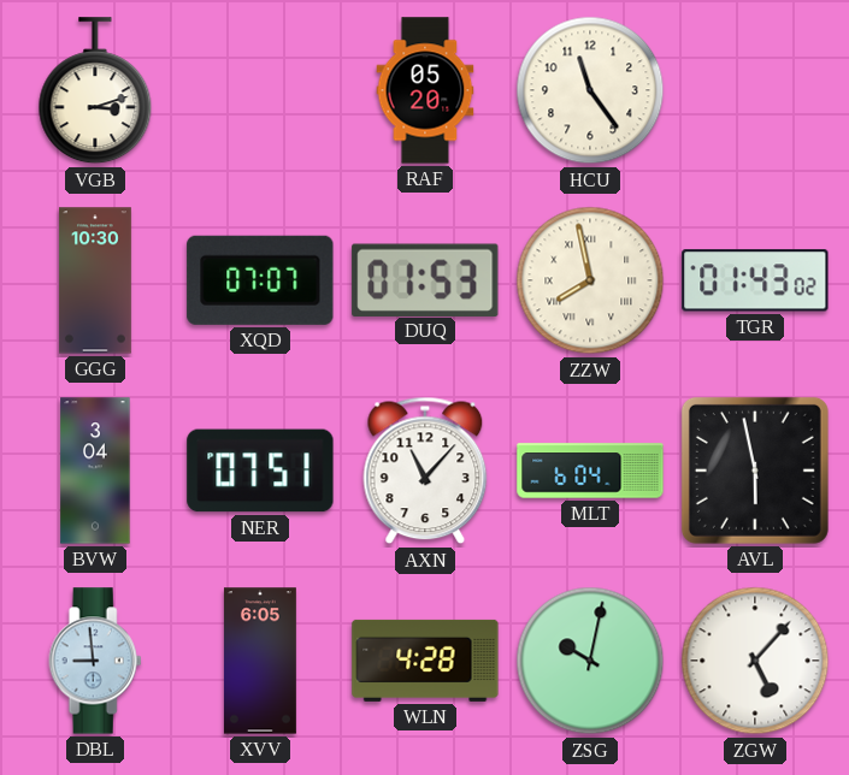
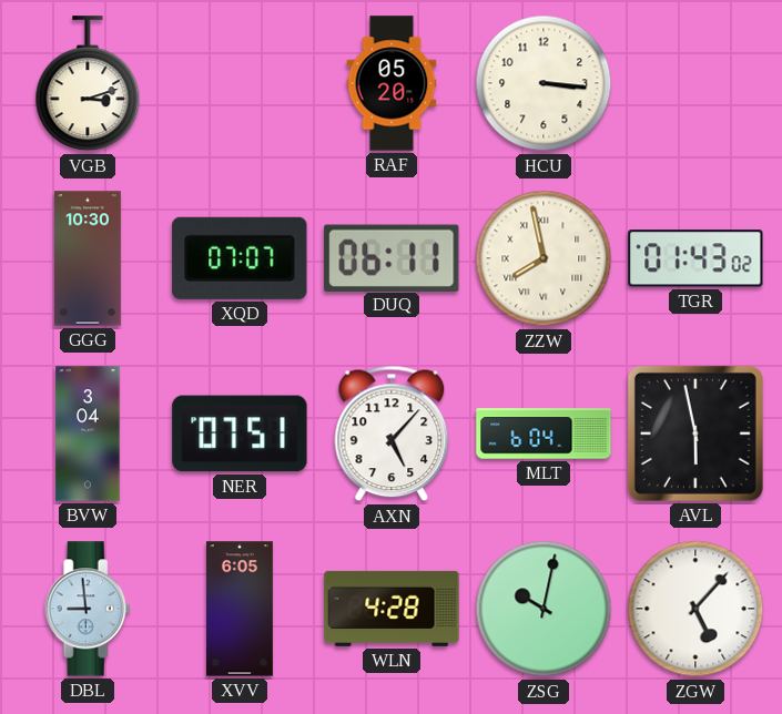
HCU: 11:24 -> 3:16 (544, 83)
DUQ: 01:53 -> 06:11 (392, 257)
AXN: 11:07 -> 5:07 (392, 433)
